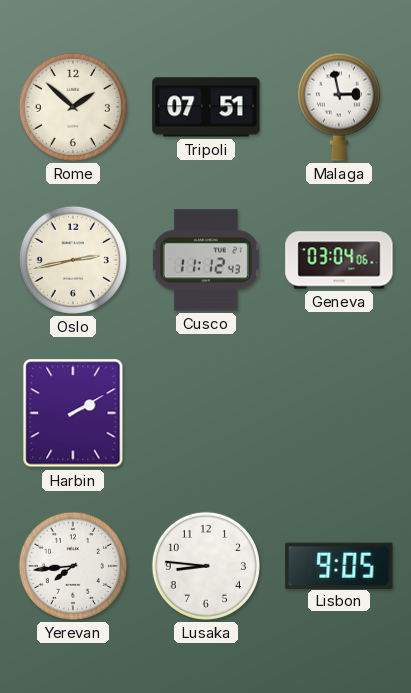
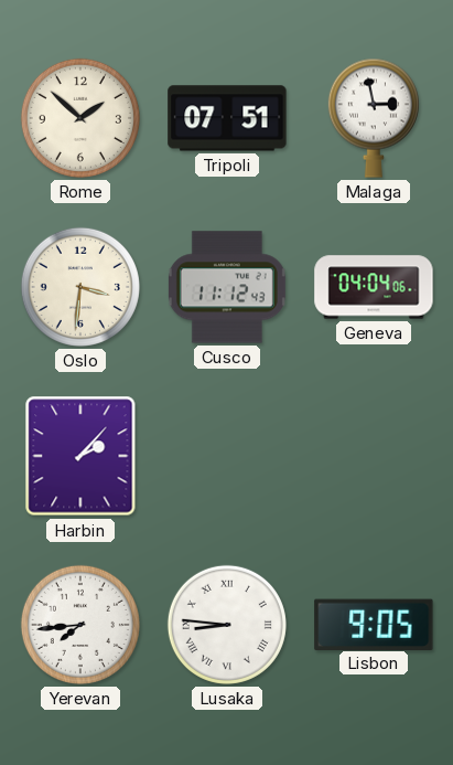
Oslo: 2:43 -> 3:31 (80, 287)
Geneva: 03:04 -> 04:04 (374, 287)
Harbin: 2:10 -> 2:07 (80, 456)
Lusaka numerals: Arabic -> Roman (227, 625)
